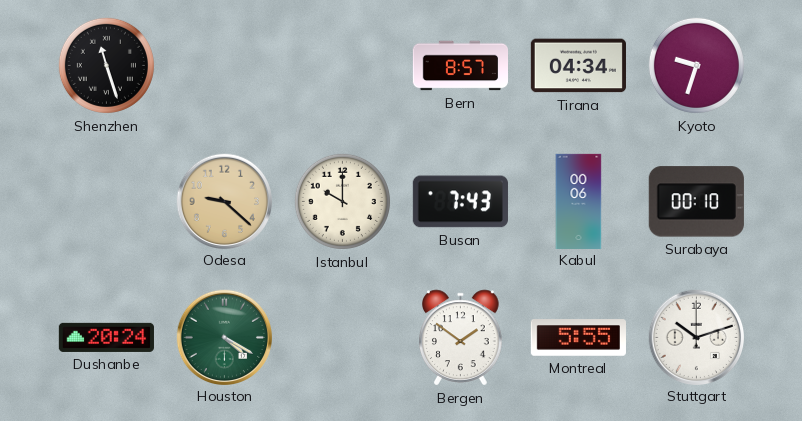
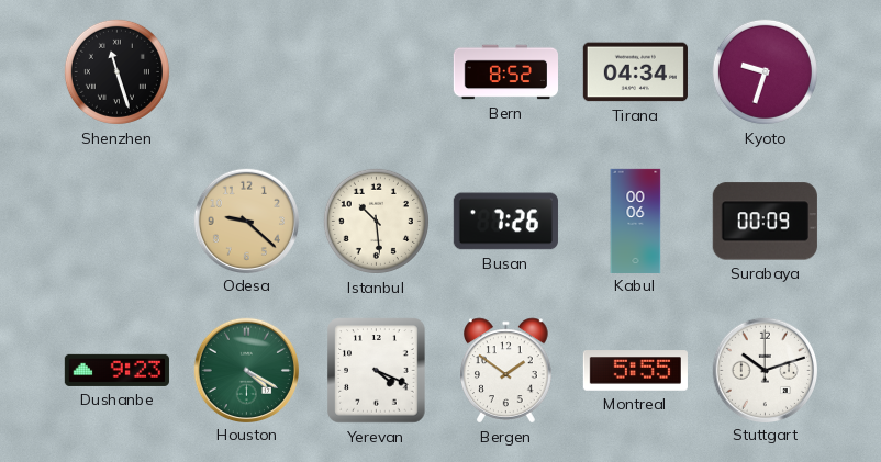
Bern: 8:57 -> 8:52 (505, 72)
Istanbul: 10:00 -> 10:29 (376, 221)
Busan: 7:43 -> 7:26 (505, 222)
Surabaya: 00:10 -> 00:09 (765, 222)
Dushanbe: 20:24 -> 9:23 (116, 370)
Yerevan: none -> 4:19 (377, 371)
